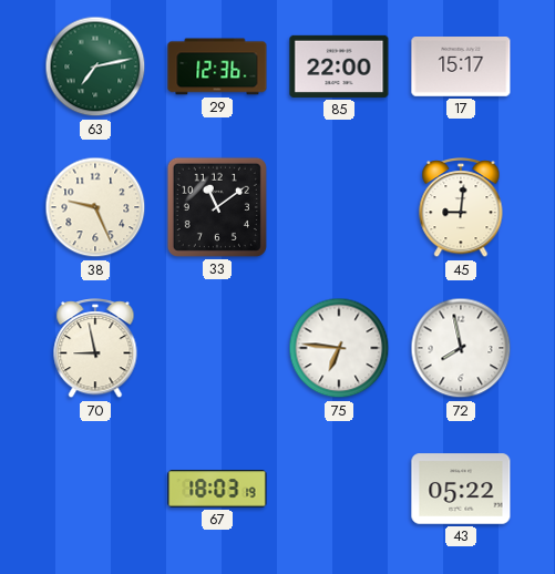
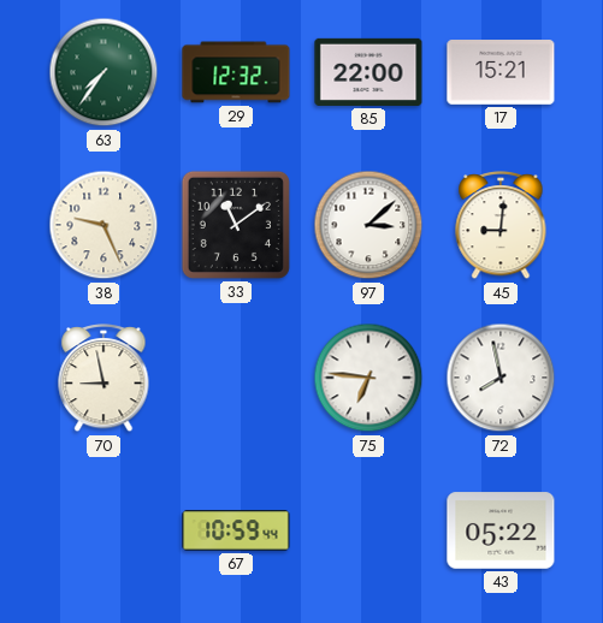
63: 7:13 -> 7:36 (104, 72)
29: 12:36 -> 12:32 (236, 72)
17: 15:17 -> 15:21 (501, 72)
97: none -> 3:08 (368, 225)
67: 18:03 -> 10:59 (236, 530)
